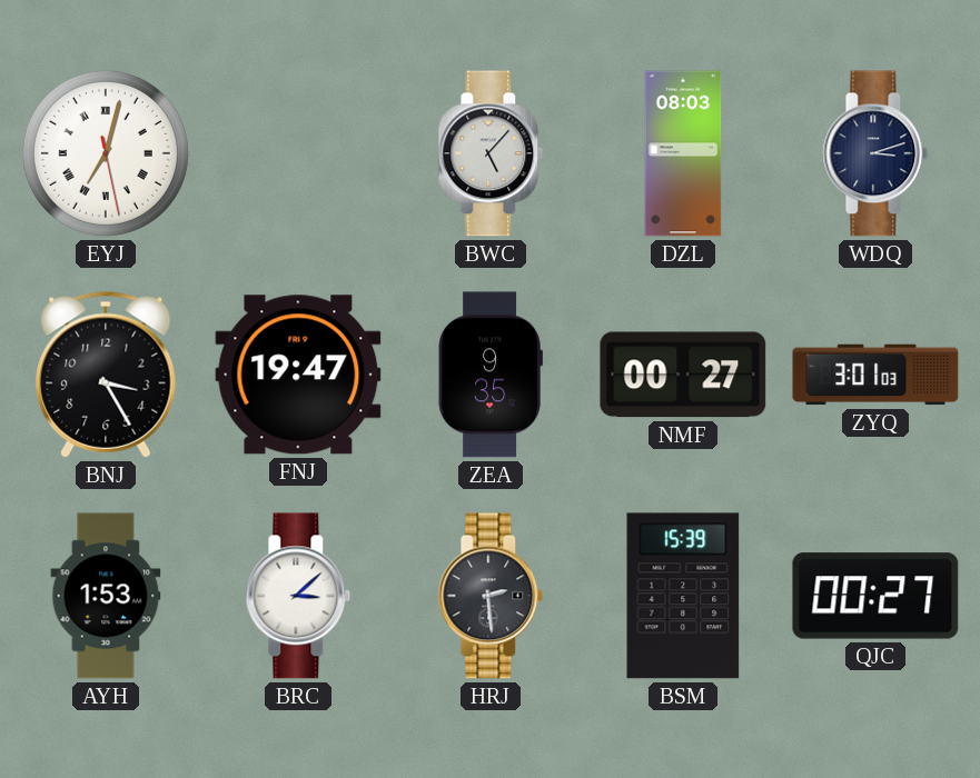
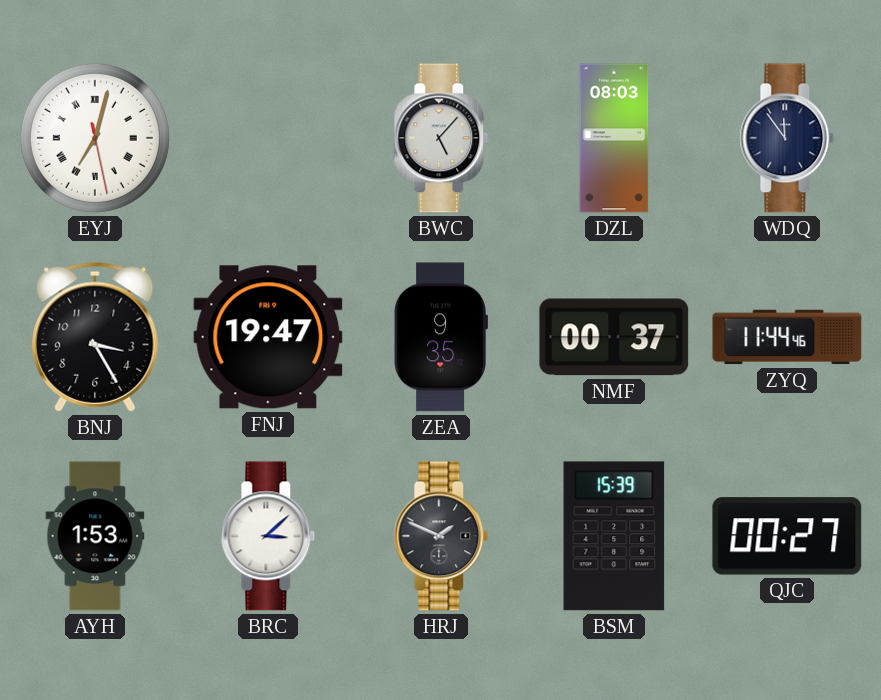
WDQ: 3:12 -> 11:54 (787, 138)
NMF: 00:27 -> 00:37 (614, 337)
ZYQ: 3:01 -> 11:44 (787, 337)
HRJ: 2:29 -> 1:49 (441, 536)
